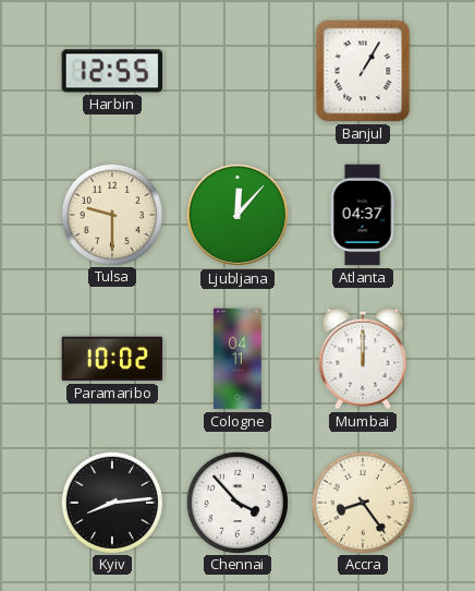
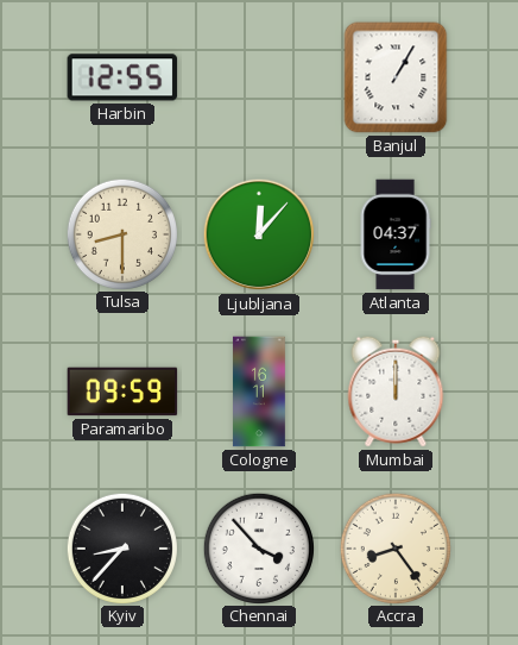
Tulsa: 9:30 -> 8:30 (121, 233)
Paramaribo: 10:02 -> 09:59 (122, 392)
Cologne: 04:11 -> 16:11 (259, 392)
Kyiv: 8:14 -> 8:37 (121, 547)
